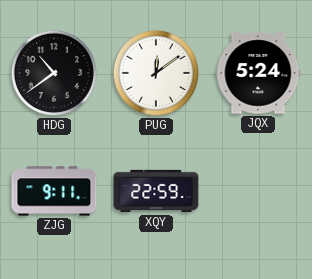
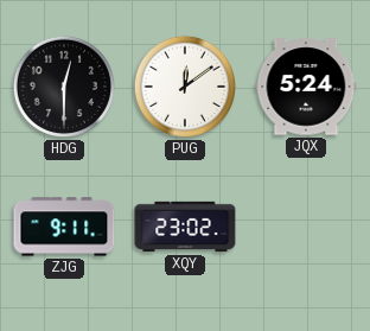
HDG: 10:39 -> 12:30 (64, 87)
XQY: 22:59 -> 23:02 (185, 227)
